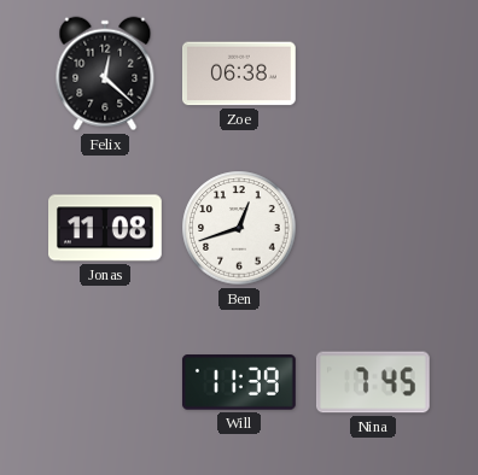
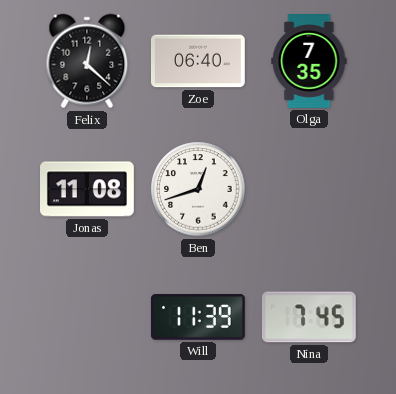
Zoe: 06:38 -> 06:40 (199, 61)
Olga: none -> 7:35 (309, 62)
